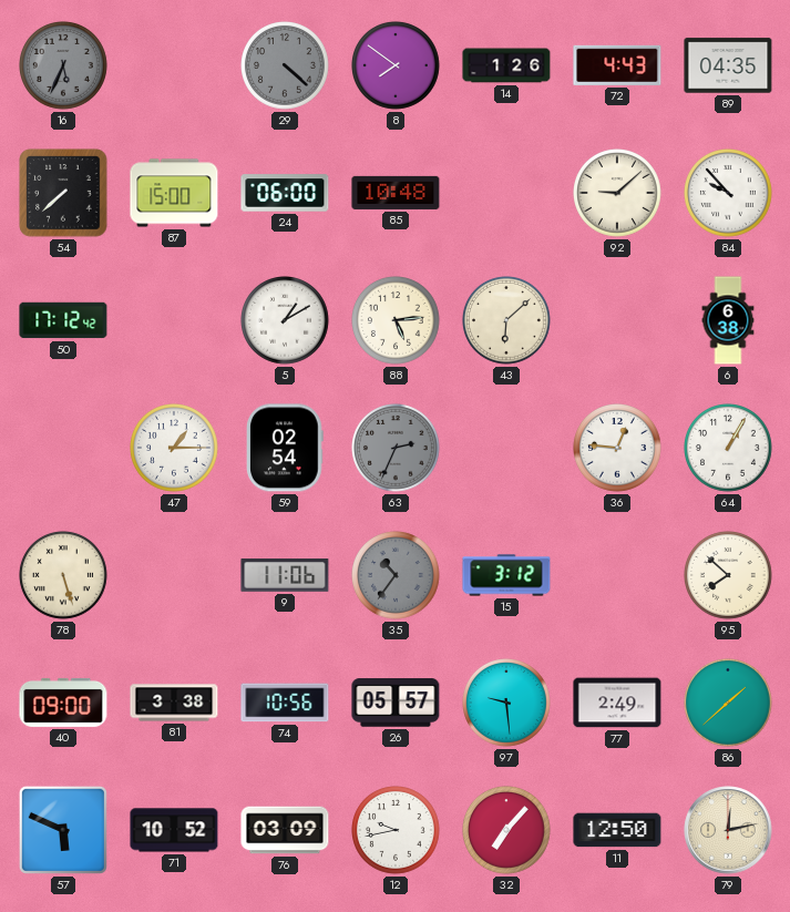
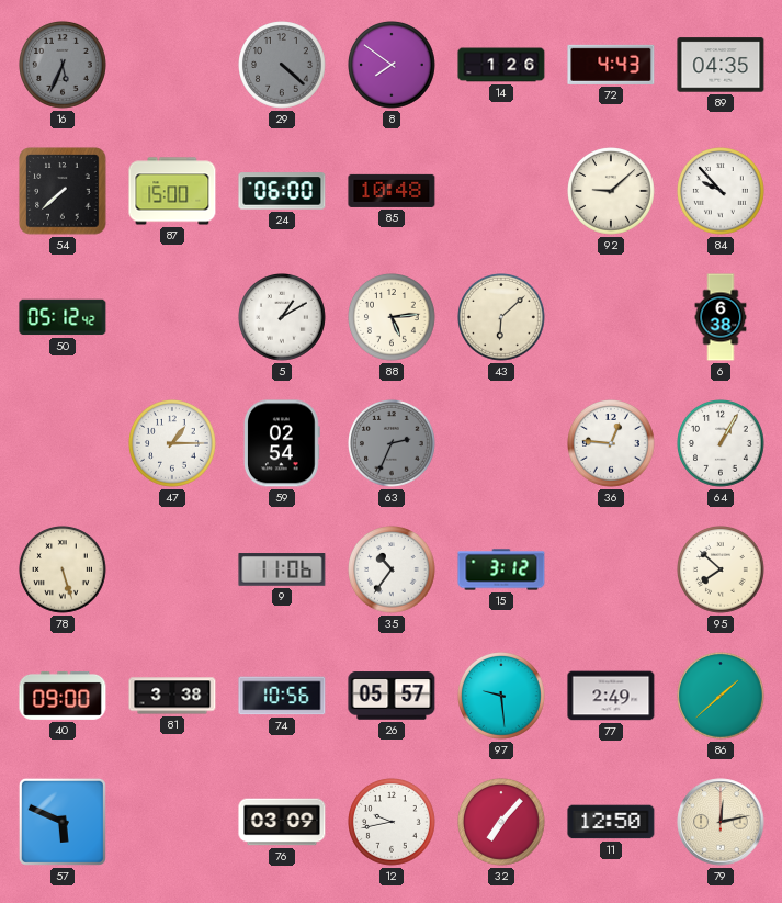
50: 17:12 -> 05:12 (63, 317)
35 dial: grey -> white (393, 571)
71: 10:52 -> none (174, 830)
